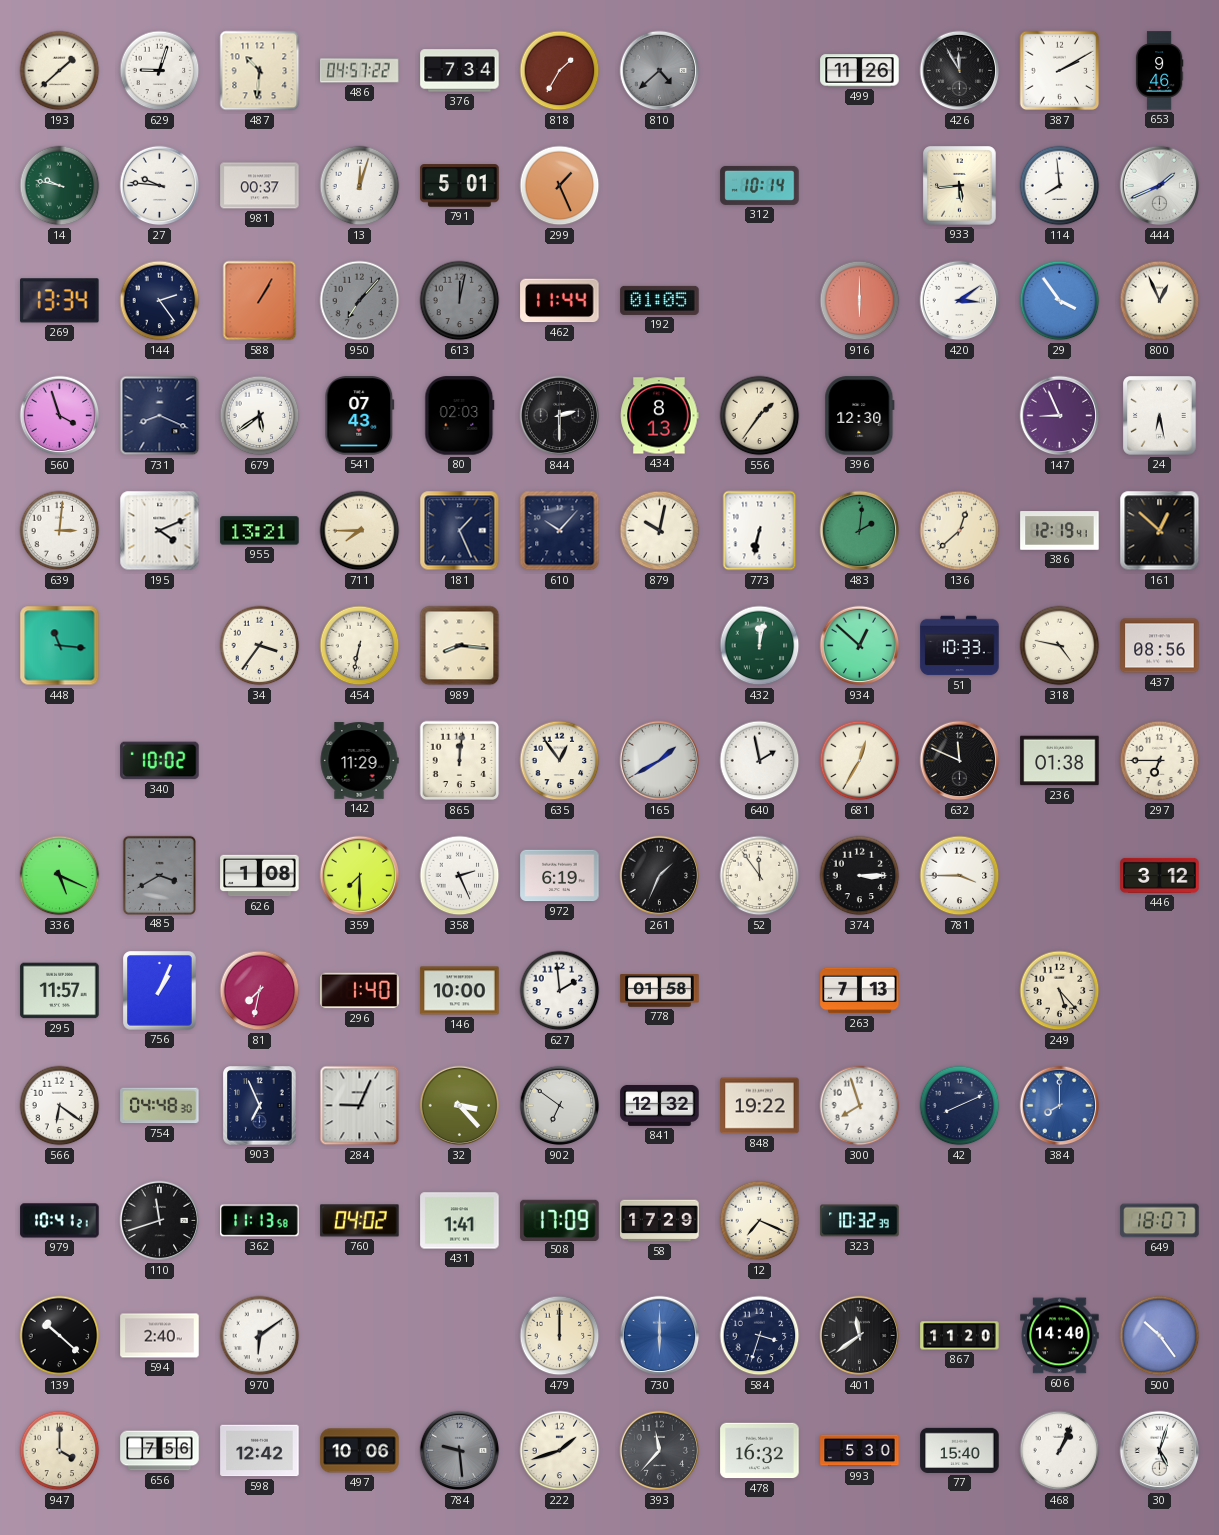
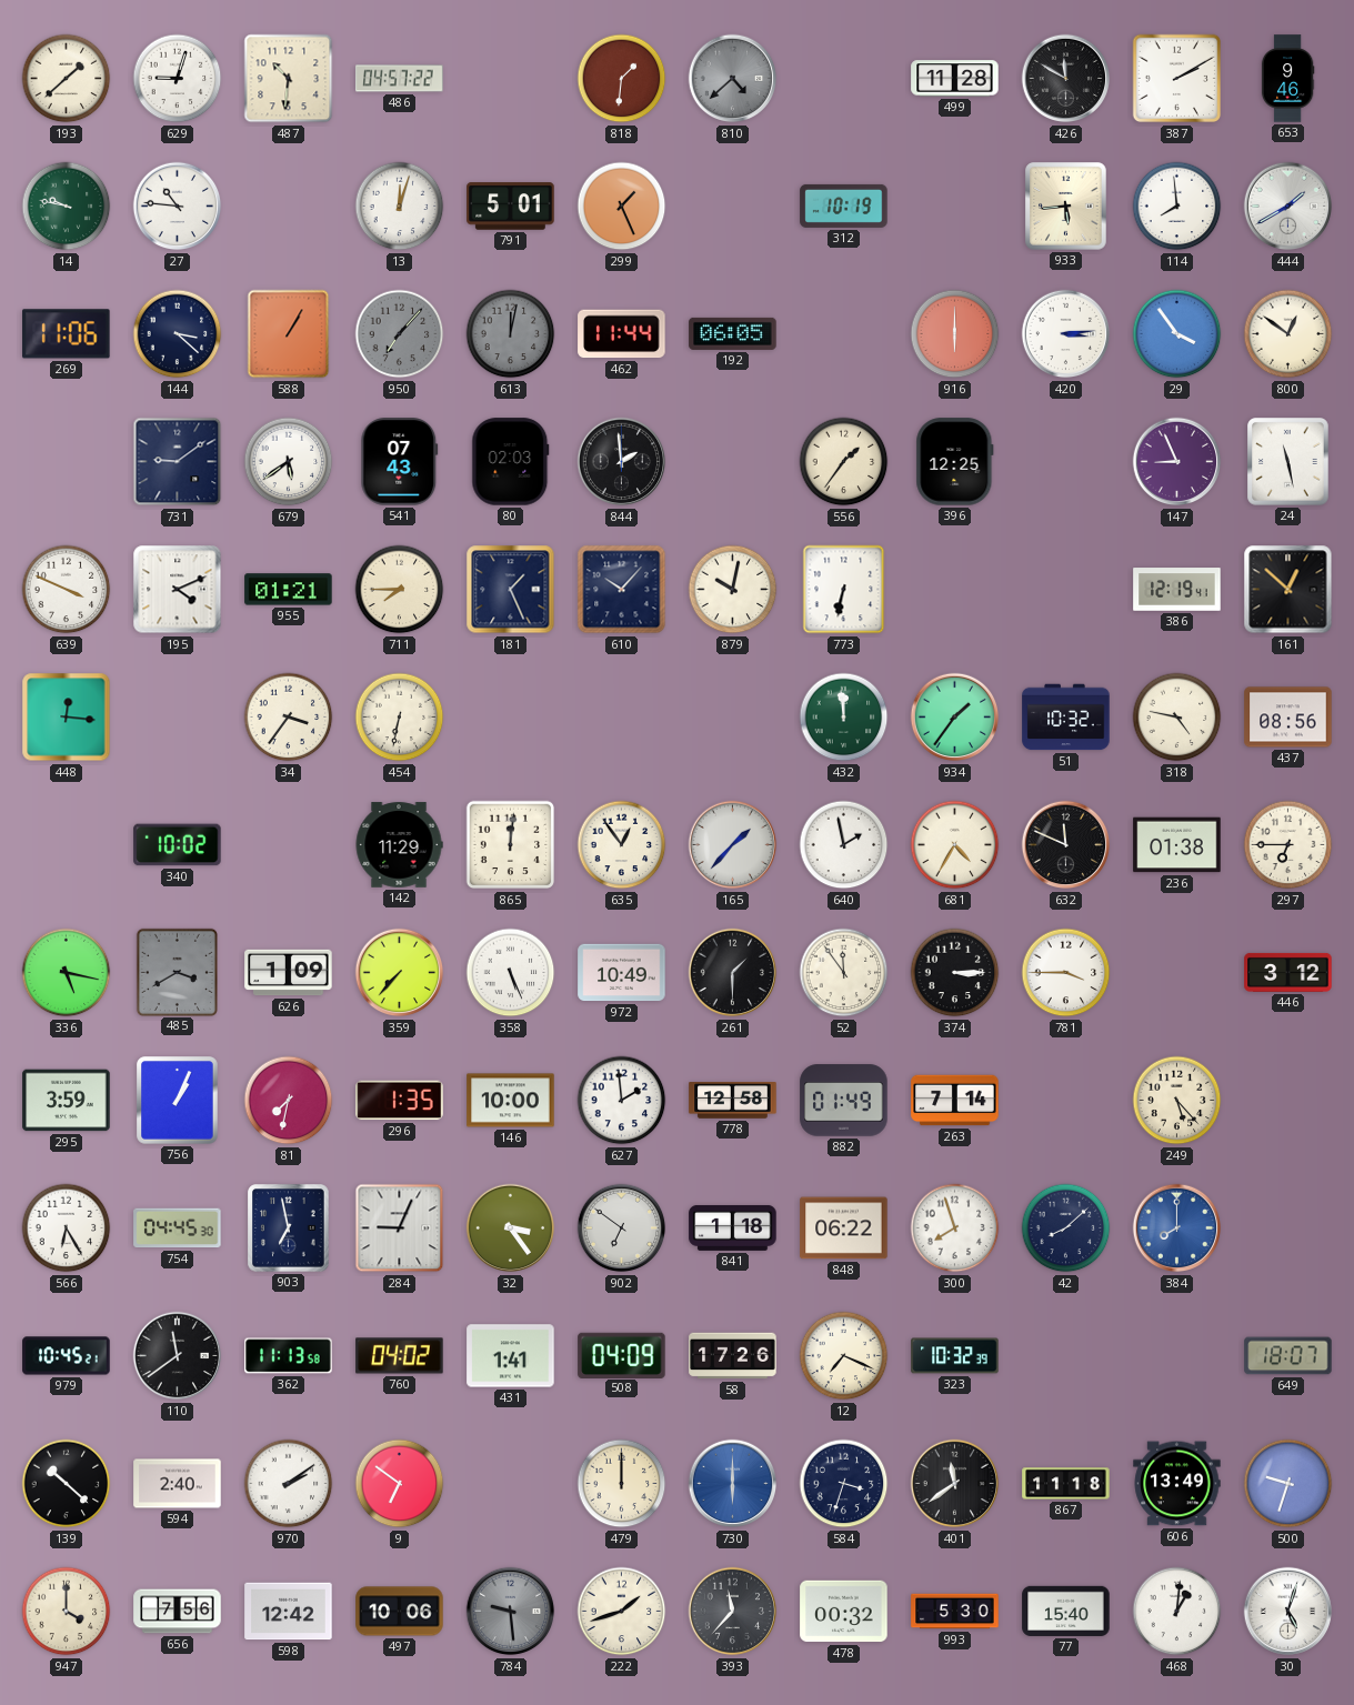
376: 7:34 -> none (460, 71)
818: 1:35 -> 1:31 (622, 79)
499: 11:26 -> 11:28 (955, 79)
426: 11:55 -> 11:50 (1066, 79)
27: 9:46 -> 10:46 (178, 207)
981: 00:37 -> none (260, 186)
312: 10:14 -> 10:19 (844, 205)
444: 1:41 -> 1:40 (1288, 207)
269: 13:34 -> 11:06 (67, 334)
144: 2:24 -> 3:22 (178, 334)
192: 01:05 -> 06:05 (733, 333)
420: 3:09 -> 3:14 (1066, 334)
800: 12:56 -> 12:51 (1288, 334)
560: 3:57 -> none (60, 416)
731: 8:19 -> 9:09 (178, 462)
844: 2:30 -> 1:59 (622, 462)
434: 8:13 -> none (660, 416)
396: 12:30 -> 12:25 (955, 462)
24: 6:28 -> 11:28 (1288, 462)
639: 3:01 -> 3:49 (67, 590)
955: 13:21 -> 01:21 (289, 590)
483: 2:01 -> none (860, 531)
136: 12:38 -> none (960, 531)
448: 11:16 -> 12:16 (67, 718)
989: 8:16 -> none (460, 646)
432: 12:02 -> 11:59 (844, 718)
934: 12:52 -> 1:36 (955, 718)
51: 10:33 -> 10:32 (1066, 718)
165: 1:40 -> 1:37 (733, 845)
681: 12:35 -> 4:35 (955, 845)
336: 5:19 -> 5:17 (67, 973)
626: 1:08 -> 1:09 (289, 973)
359: 7:30 -> 7:37 (400, 973)
358: 2:26 -> 5:26 (511, 973)
972: 6:19 -> 10:49 (622, 973)
261: 1:34 -> 1:30 (733, 973)
295: 11:57 -> 3:59 (67, 1101)
296: 1:40 -> 1:35 (400, 1101)
778: 01:58 -> 12:58 (733, 1101)
882: none -> 01:49 (844, 1101)
263: 7:13 -> 7:14 (955, 1101)
566: 6:21 -> 6:25 (67, 1228)
754: 04:48 -> 04:45 (178, 1228)
903: 6:56 -> 6:58 (289, 1228)
32: 3:23 -> 3:24 (511, 1228)
841: 12:32 -> 1:18 (733, 1227)
848: 19:22 -> 06:22 (844, 1228)
42: 8:11 -> 8:08 (1066, 1228)
979: 10:41 -> 10:45 (67, 1356)
110: 11:42 -> 11:39 (178, 1356)
508: 17:09 -> 04:09 (622, 1355)
58: 17:29 -> 17:26 (733, 1356)
970: 6:09 -> 2:09 (289, 1484)
9: none -> 6:51 (400, 1484)
867: 11:20 -> 11:18 (1066, 1484)
606: 14:40 -> 13:49 (1177, 1484)
500: 10:24 -> 9:33 (1288, 1484)
478: 16:32 -> 00:32 (844, 1612)
468: 1:04 -> 1:01 (1177, 1612)
